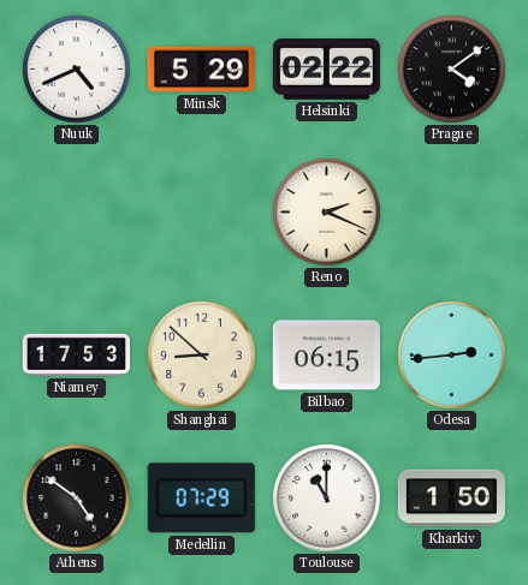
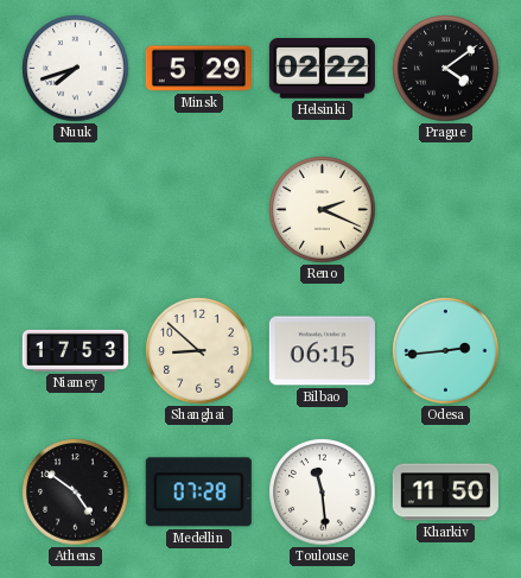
Nuuk: 4:41 -> 7:42 (76, 69)
Medellin: 07:29 -> 07:28 (198, 493)
Toulouse: 11:00 -> 11:29 (323, 493)
Kharkiv: 1:50 -> 11:50 (445, 493)
